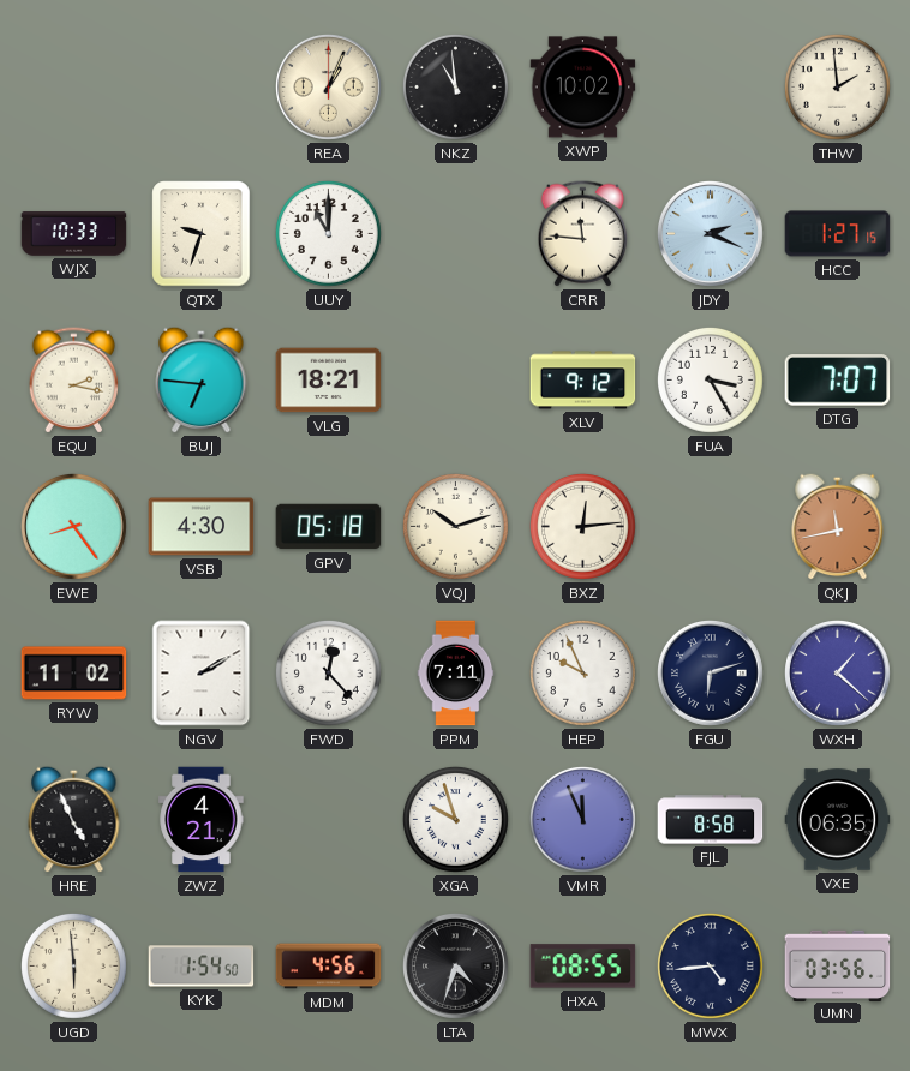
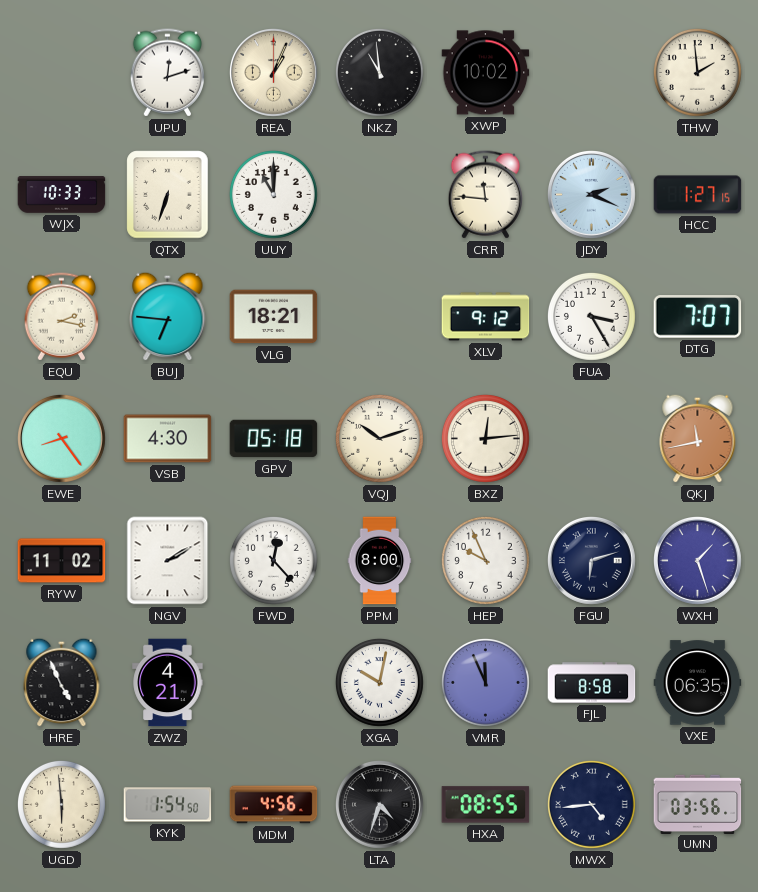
UPU: none -> 12:12 (167, 73)
QTX: 9:33 -> 6:33 (168, 195)
PPM: 7:11 -> 8:00 (380, 561)
WXH: 1:22 -> 1:27 (698, 561)
XGA: 9:57 -> 10:02 (379, 682)
